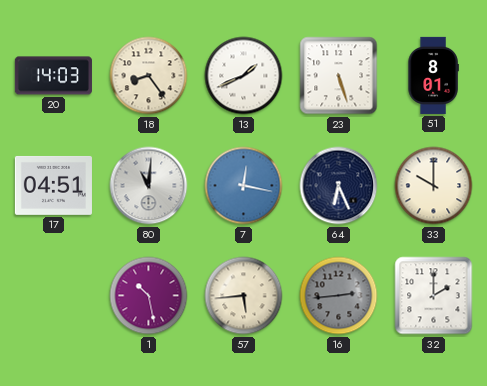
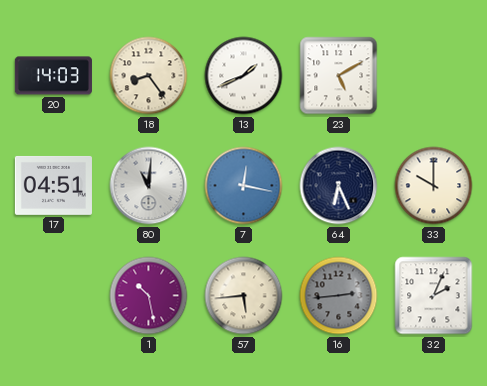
23: 5:27 -> 5:10 (339, 76)
51: 8:01 -> none (433, 75)
32: 2:00 -> 2:04 (434, 296)
